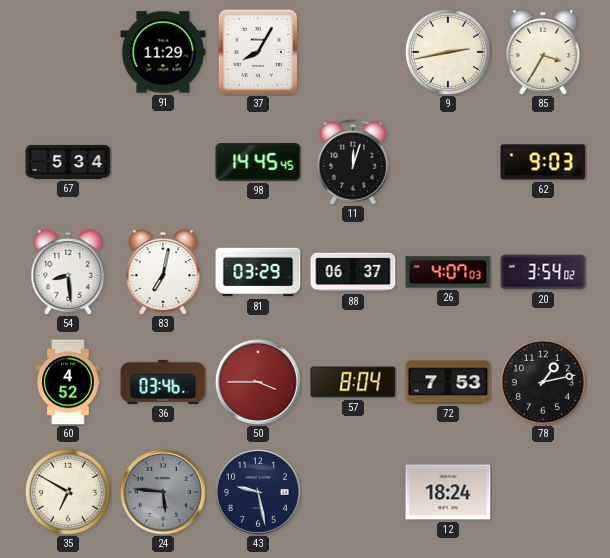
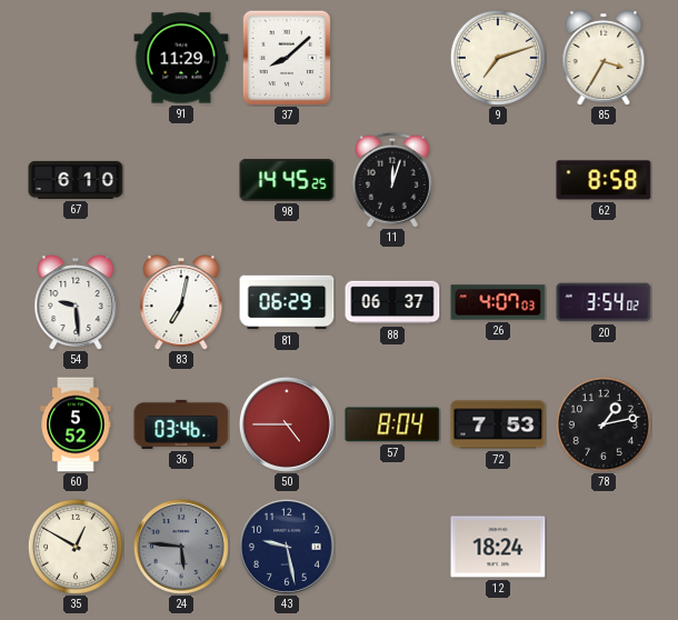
37: 8:05 -> 8:08 (287, 58)
9: 2:43 -> 7:12 (498, 58)
67: 5:34 -> 6:10 (76, 180)
98: 14:45:45 -> 14:45:25 (287, 180)
62: 9:03 -> 8:58 (604, 180)
54: 8:29 -> 9:29 (76, 302)
81: 03:29 -> 06:29 (287, 302)
60: 4:52 -> 5:52 (76, 424)
50: 3:45 -> 4:45 (287, 424)
35: 6:50 -> 12:50 (76, 547)
